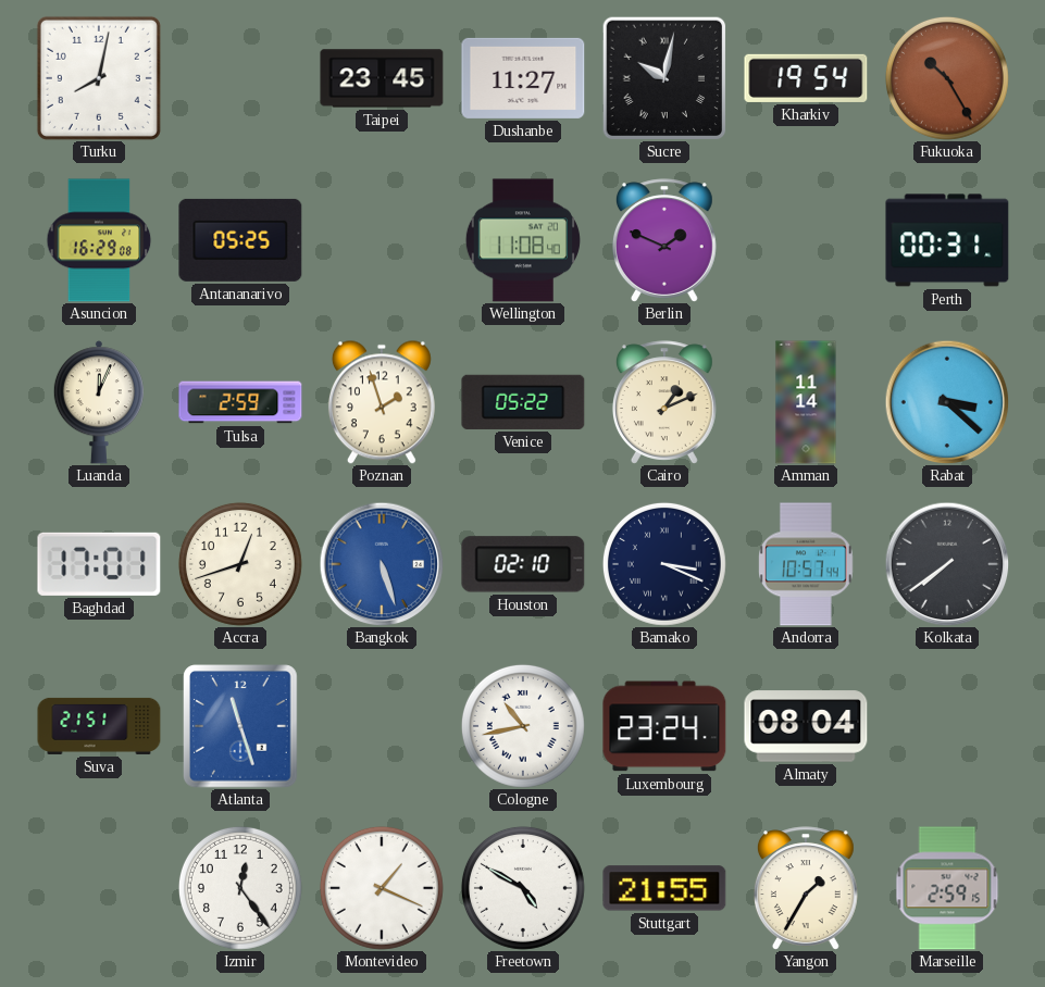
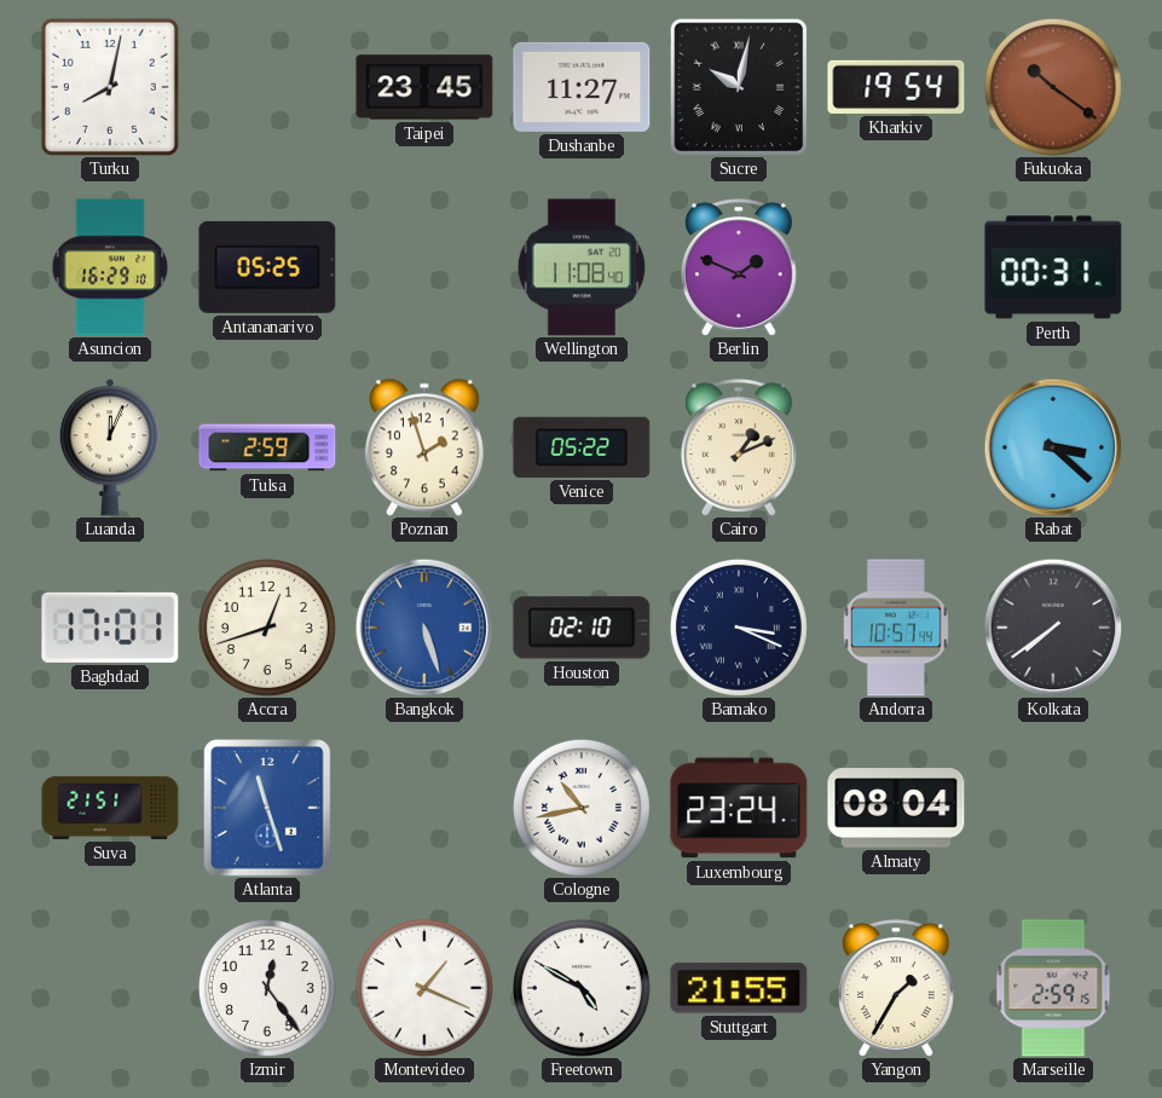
Fukuoka: 10:25 -> 10:21 (1053, 87)
Asuncion: 16:29:08 -> 16:29:10 (110, 267)
Amman: 11:14 -> none (806, 402)
